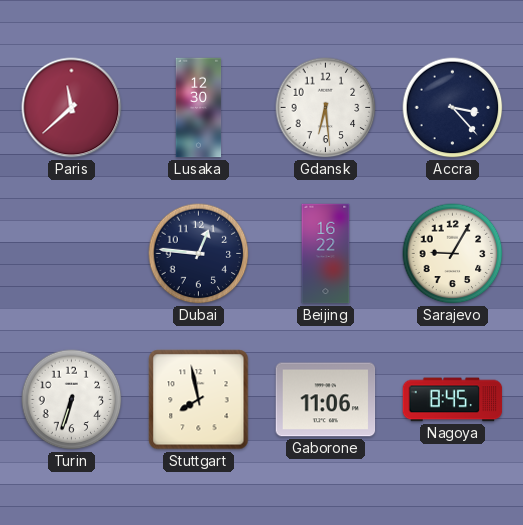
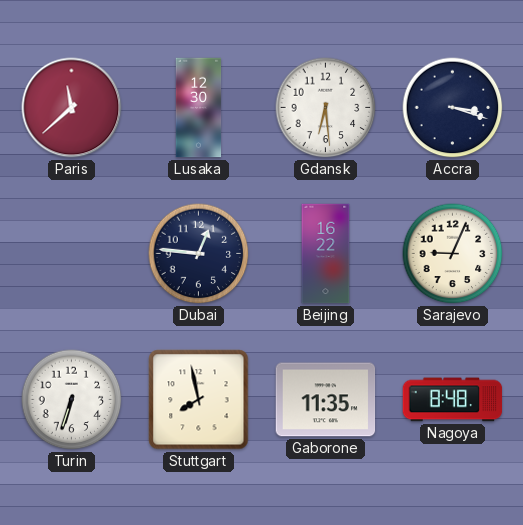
Accra: 3:23 -> 3:18 (453, 108)
Sarajevo: 9:05 -> 9:04 (453, 254)
Gaborone: 11:06 -> 11:35 (326, 400)
Nagoya: 8:45 -> 8:48 (453, 400)
